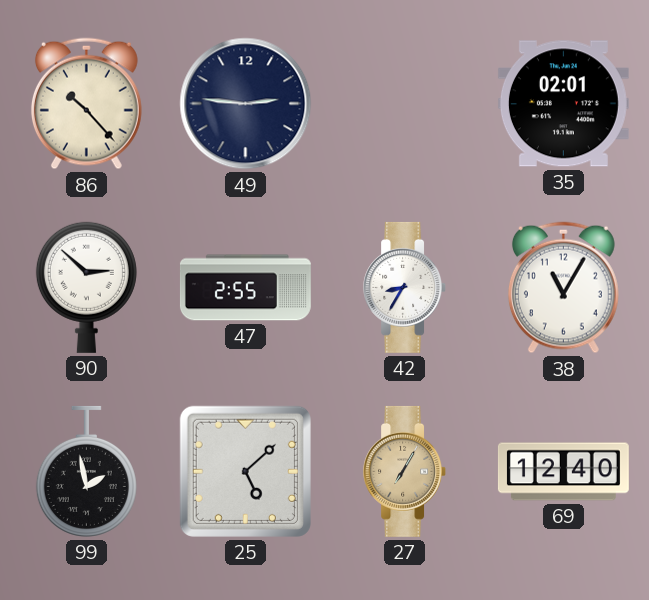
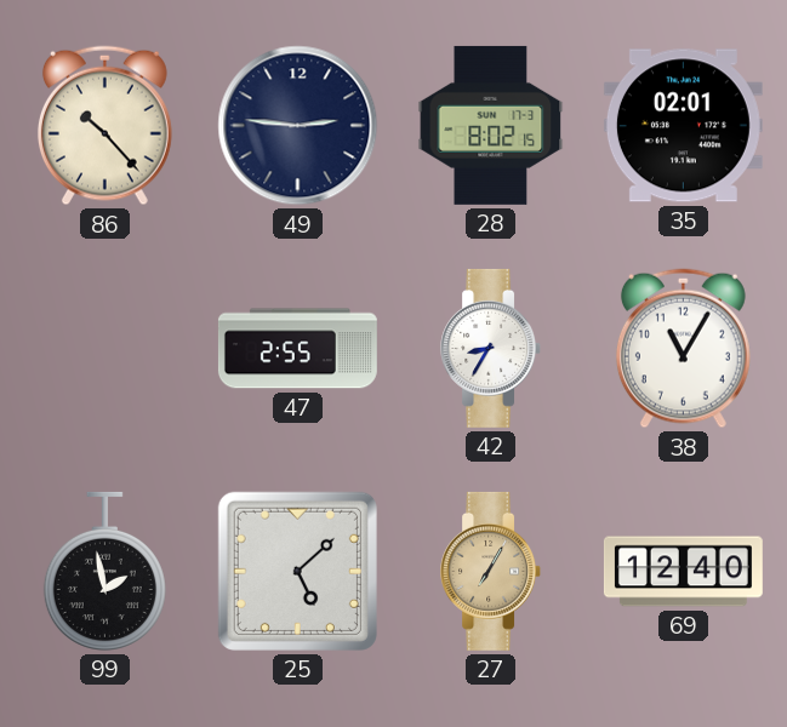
28: none -> 8:02 (491, 125)
90: 2:52 -> none (86, 287)
